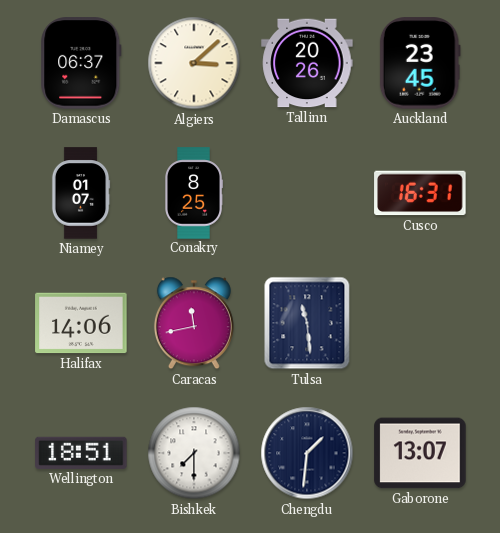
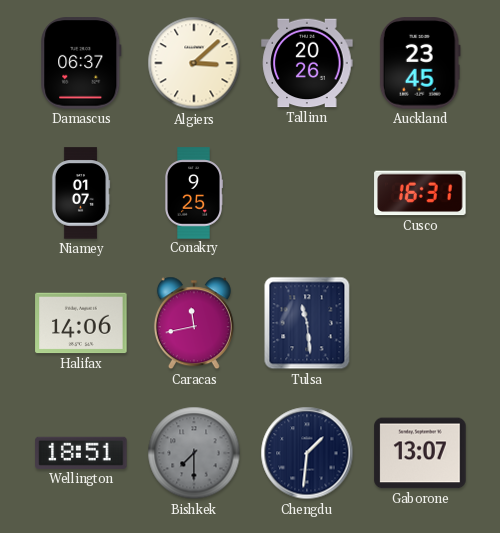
Conakry: 8:25 -> 9:25 (194, 193)
Bishkek dial: white -> grey (194, 453)
